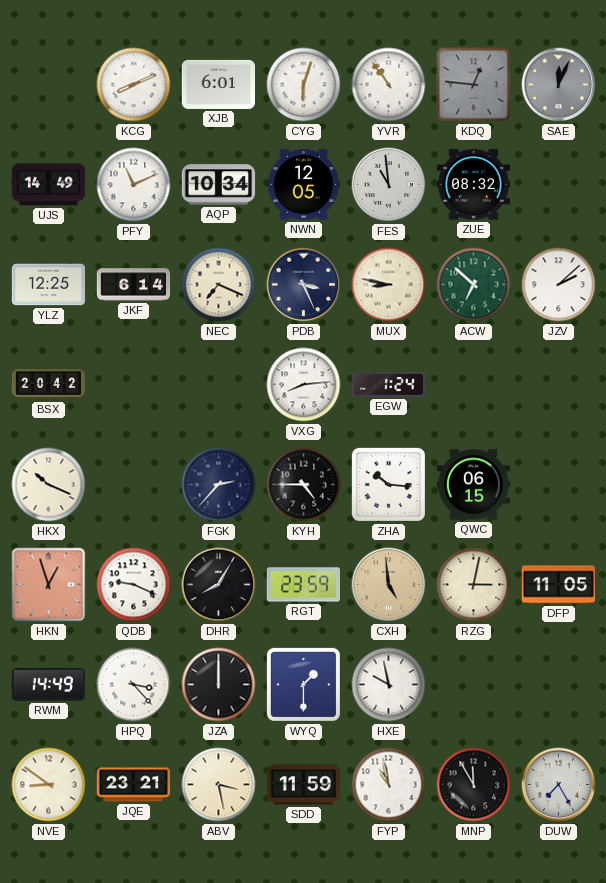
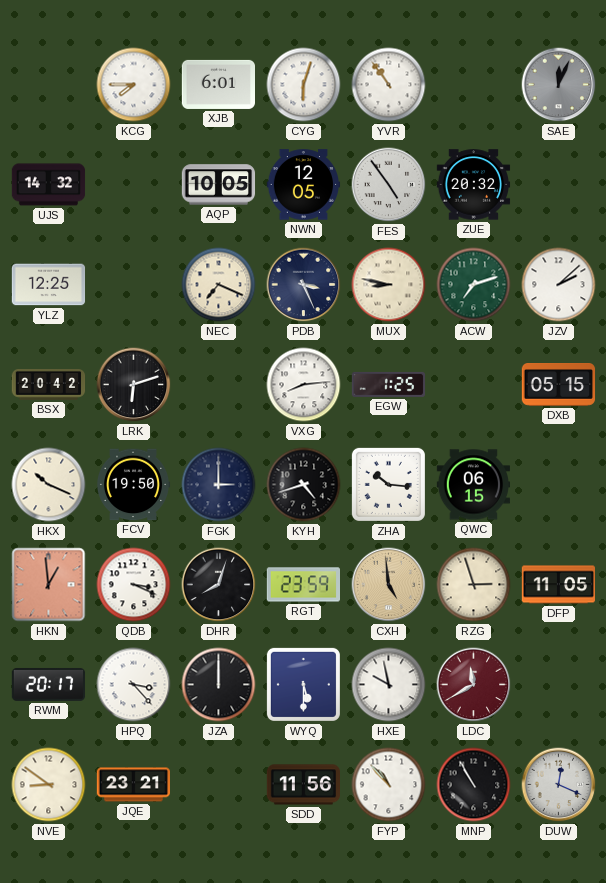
KCG: 8:11 -> 7:45 (134, 85)
KDQ: 12:46 -> none (474, 85)
UJS: 14:49 -> 14:32 (49, 185)
PFY: 11:11 -> none (134, 185)
AQP: 10:34 -> 10:05 (219, 185)
FES: 10:59 -> 4:54 (389, 185)
ZUE: 08:32 -> 20:32 (474, 185)
JKF: 6:14 -> none (134, 285)
ACW: 6:52 -> 7:12 (474, 285)
LRK: none -> 6:12 (134, 385)
EGW: 1:24 -> 1:25 (389, 384)
DXB: none -> 05:15 (559, 385)
FCV: none -> 19:50 (133, 485)
FGK: 2:37 -> 3:00 (219, 485)
KYH: 4:45 -> 4:42 (304, 485)
HKN: 12:57 -> 12:59 (49, 585)
QDB: 9:19 -> 3:19 (134, 585)
DHR: 8:05 -> 8:03 (219, 585)
RZG: 3:02 -> 2:57 (474, 585)
RWM: 14:49 -> 20:17 (49, 684)
WYQ: 1:30 -> 5:30 (303, 684)
LDC: none -> 11:40 (474, 685)
ABV: 3:28 -> none (219, 785)
SDD: 11:59 -> 11:56 (303, 785)
FYP: 10:58 -> 10:53 (389, 785)
MNP: 11:55 -> 10:55 (474, 785)
DUW: 7:25 -> 12:19 (559, 785)
